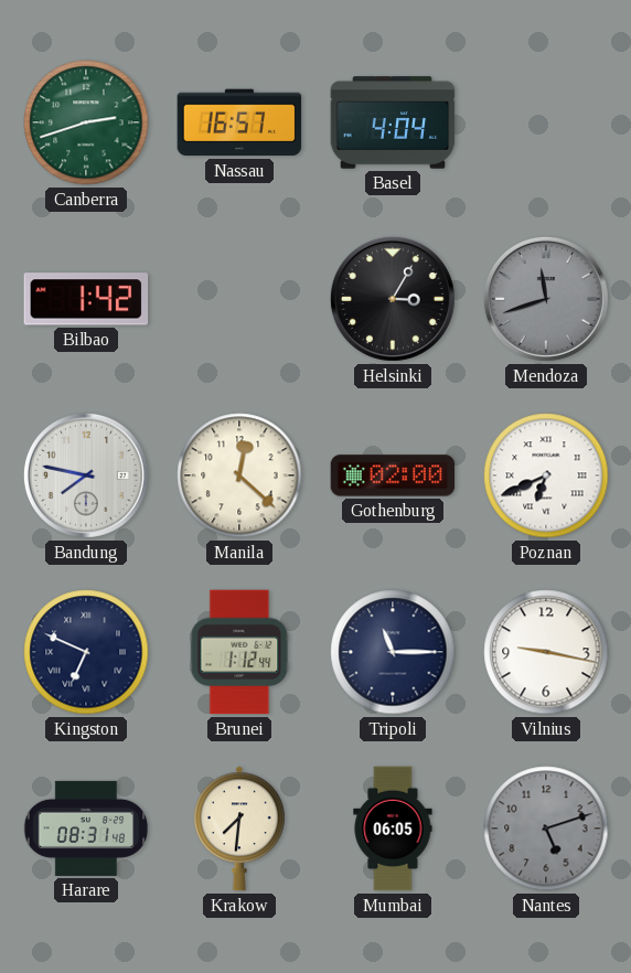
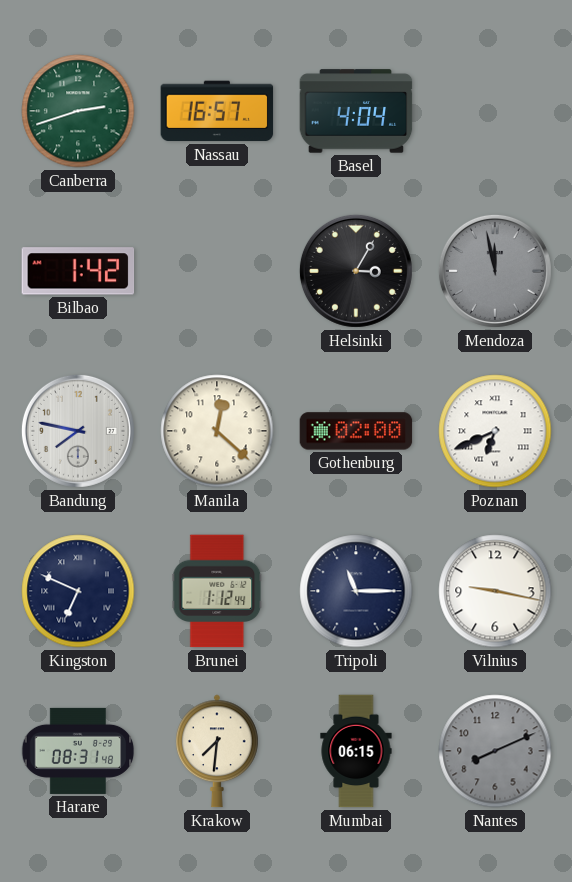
Mendoza: 11:42 -> 11:58 (495, 271)
Mumbai: 06:05 -> 06:15 (356, 751)
Nantes: 5:12 -> 8:11 (495, 751)
